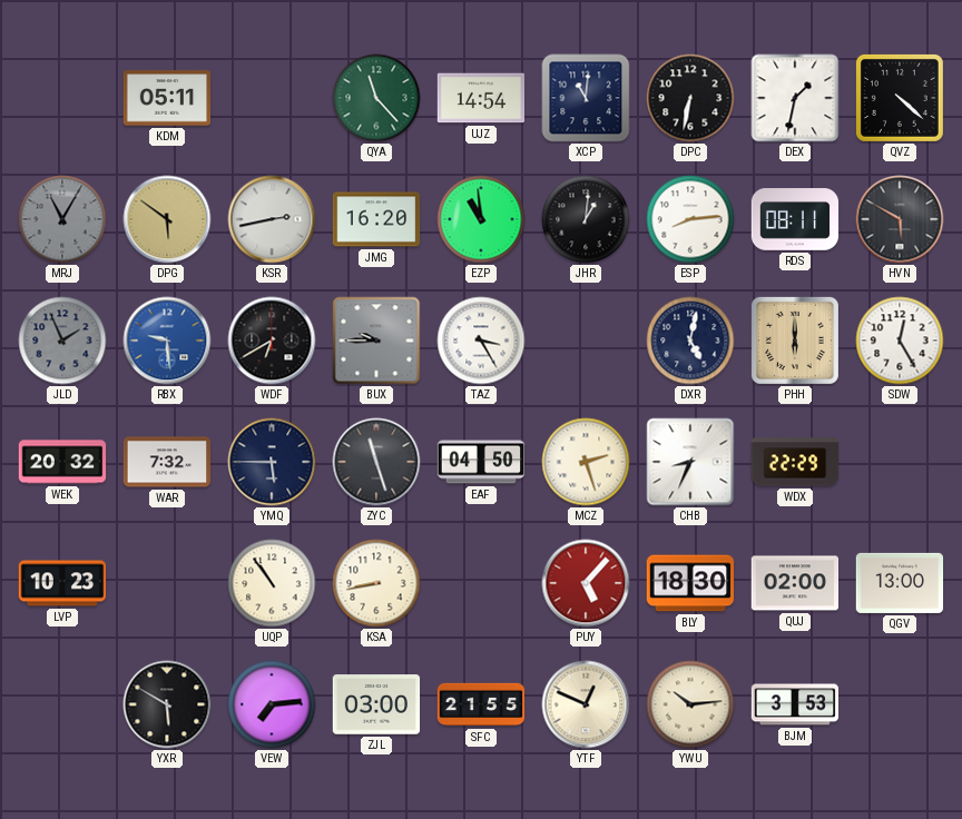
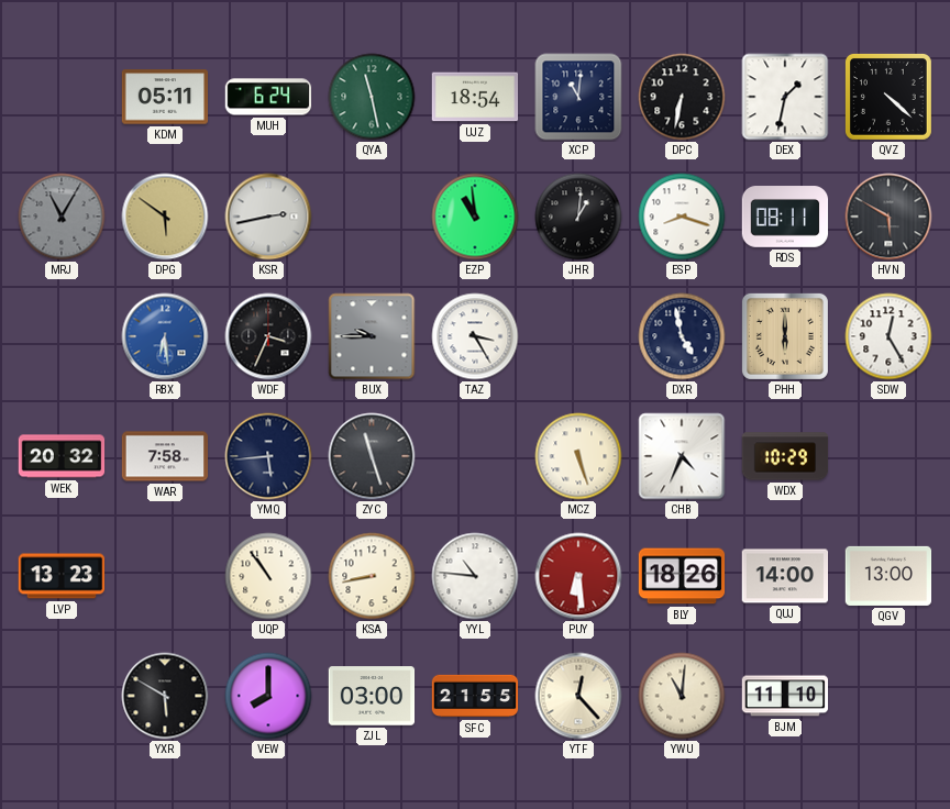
MUH: none -> 6:24 (268, 97)
QYA: 11:23 -> 11:28 (372, 97)
UJZ: 14:54 -> 18:54 (475, 97)
JMG: 16:20 -> none (376, 219)
ESP: 8:14 -> 8:18 (682, 217)
JLD: 1:56 -> none (62, 341)
RBX: 9:29 -> 6:29 (165, 336)
WDF: 6:40 -> 3:34 (268, 336)
DXR: 5:02 -> 4:58 (682, 336)
WAR: 7:32 -> 7:58 (165, 456)
YMQ: 5:45 -> 5:44 (268, 456)
EAF: 04:50 -> none (481, 462)
MCZ: 2:27 -> 5:27 (578, 456)
CHB: 8:34 -> 4:34 (682, 456)
WDX: 22:29 -> 10:29 (785, 456)
LVP: 10:23 -> 13:23 (62, 576)
YYL: none -> 10:46 (475, 576)
PUY: 5:07 -> 6:29 (578, 576)
BLY: 18:30 -> 18:26 (682, 576)
QUJ: 02:00 -> 14:00 (785, 576)
VEW: 7:14 -> 8:00 (268, 696)
YTF: 12:49 -> 12:23 (578, 696)
YWU: 10:14 -> 11:01 (682, 696)
BJM: 3:53 -> 11:10 (785, 696)
